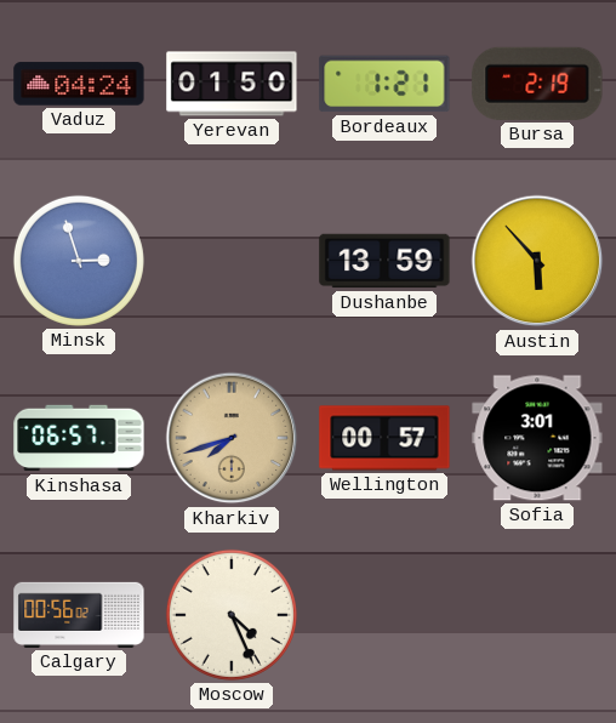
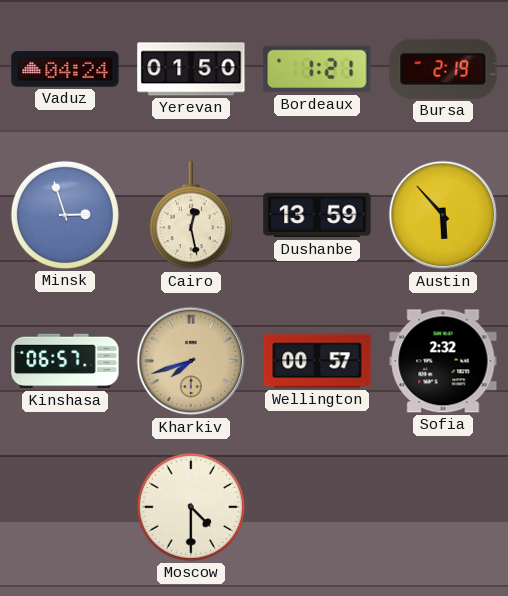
Cairo: none -> 12:28 (191, 216)
Sofia: 3:01 -> 2:32 (443, 361)
Calgary: 00:56 -> none (79, 615)
Moscow: 4:26 -> 4:30 (191, 507)
